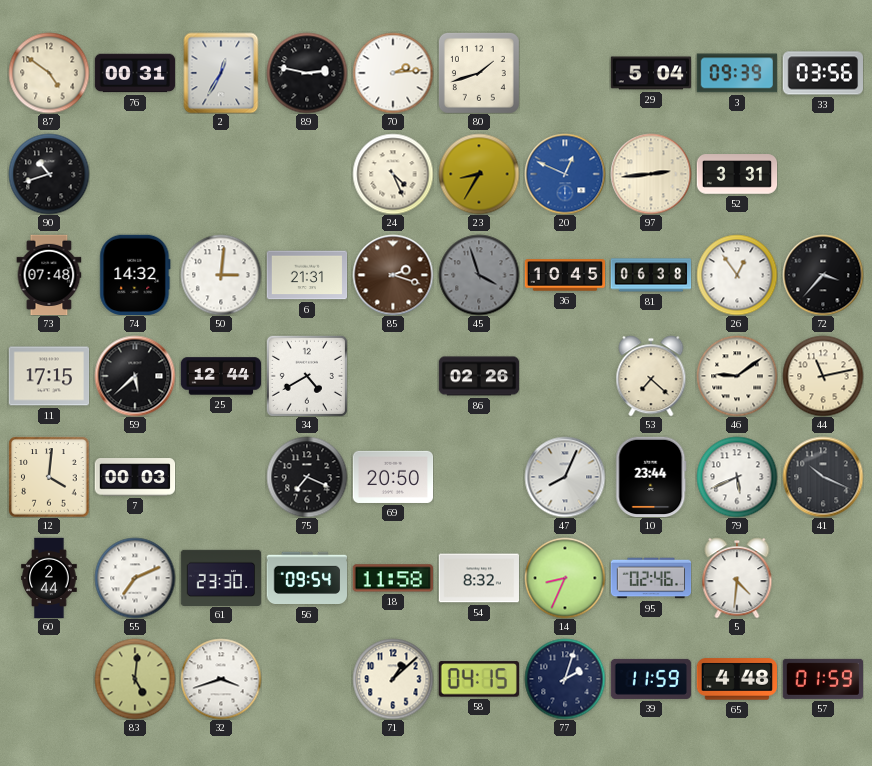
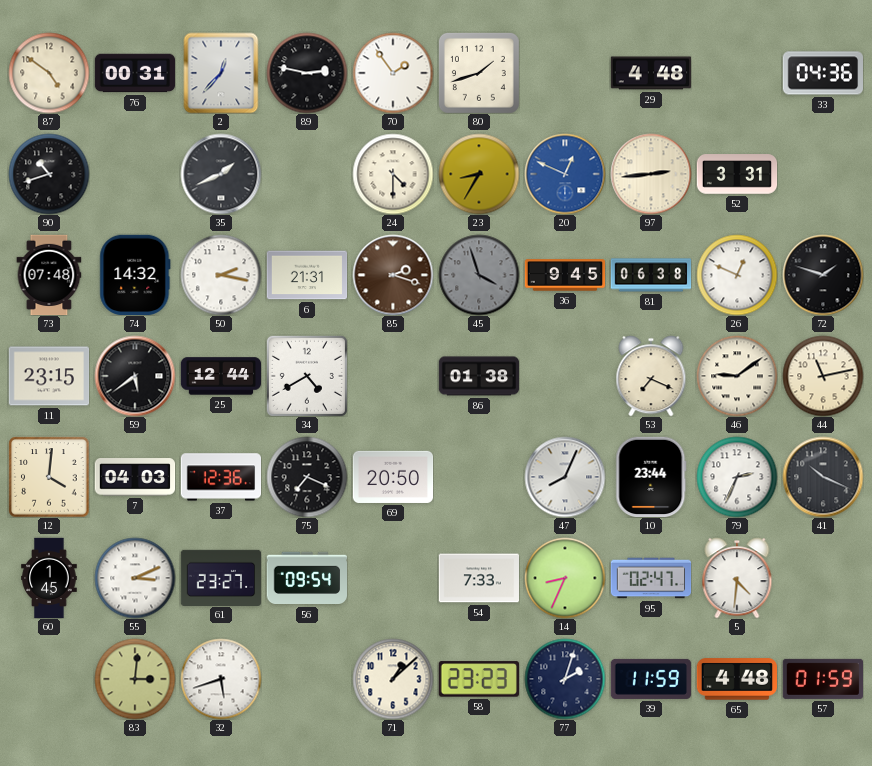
2: 12:35 -> 12:37 (221, 73)
70: 2:14 -> 1:54 (393, 73)
29: 5:04 -> 4:48 (651, 73)
3: 09:39 -> none (736, 73)
33: 03:56 -> 04:36 (822, 73)
35: none -> 1:41 (221, 174)
24: 4:26 -> 4:30 (393, 174)
50: 3:01 -> 2:17 (221, 275)
36: 10:45 -> 9:45 (565, 275)
26: 12:54 -> 12:49 (737, 275)
72: 3:37 -> 1:48 (823, 275)
11: 17:15 -> 23:15 (49, 376)
59: 5:38 -> 5:39 (135, 376)
86: 02:26 -> 01:38 (479, 376)
53: 7:22 -> 7:19 (651, 376)
7: 00:03 -> 04:03 (135, 477)
37: none -> 12:36 (220, 477)
79: 5:41 -> 2:34 (737, 477)
60: 2:44 -> 1:45 (49, 578)
55: 7:11 -> 3:11 (135, 578)
61: 23:30 -> 23:27 (221, 577)
18: 11:58 -> none (392, 578)
54: 8:32 -> 7:33 (479, 578)
95: 02:46 -> 02:47 (651, 578)
83: 5:01 -> 3:01 (135, 679)
32: 3:42 -> 5:42 (221, 679)
58: 04:15 -> 23:23 (478, 679)
